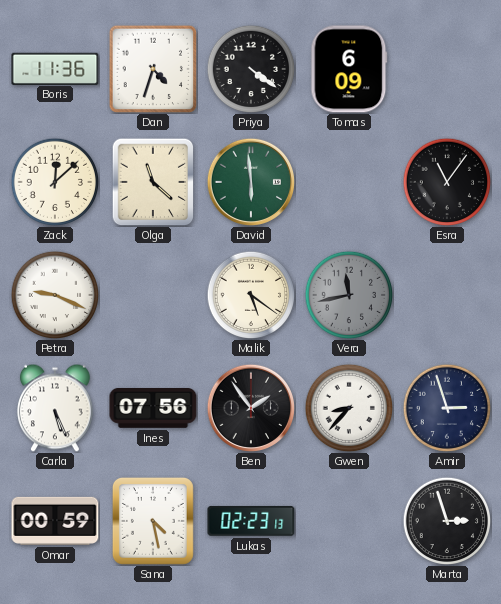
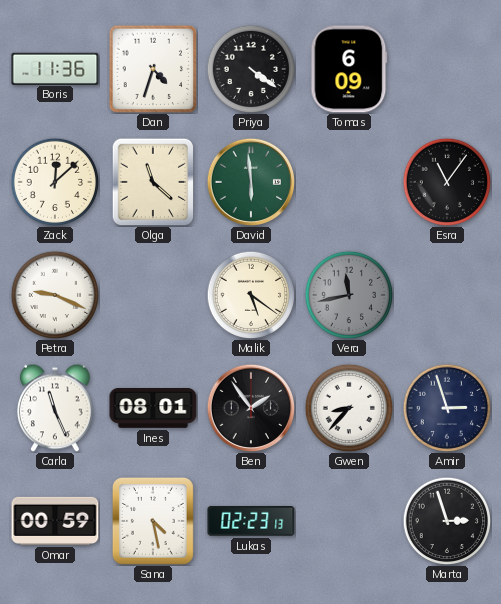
Carla: 5:26 -> 11:26 (56, 408)
Ines: 07:56 -> 08:01 (153, 409)
